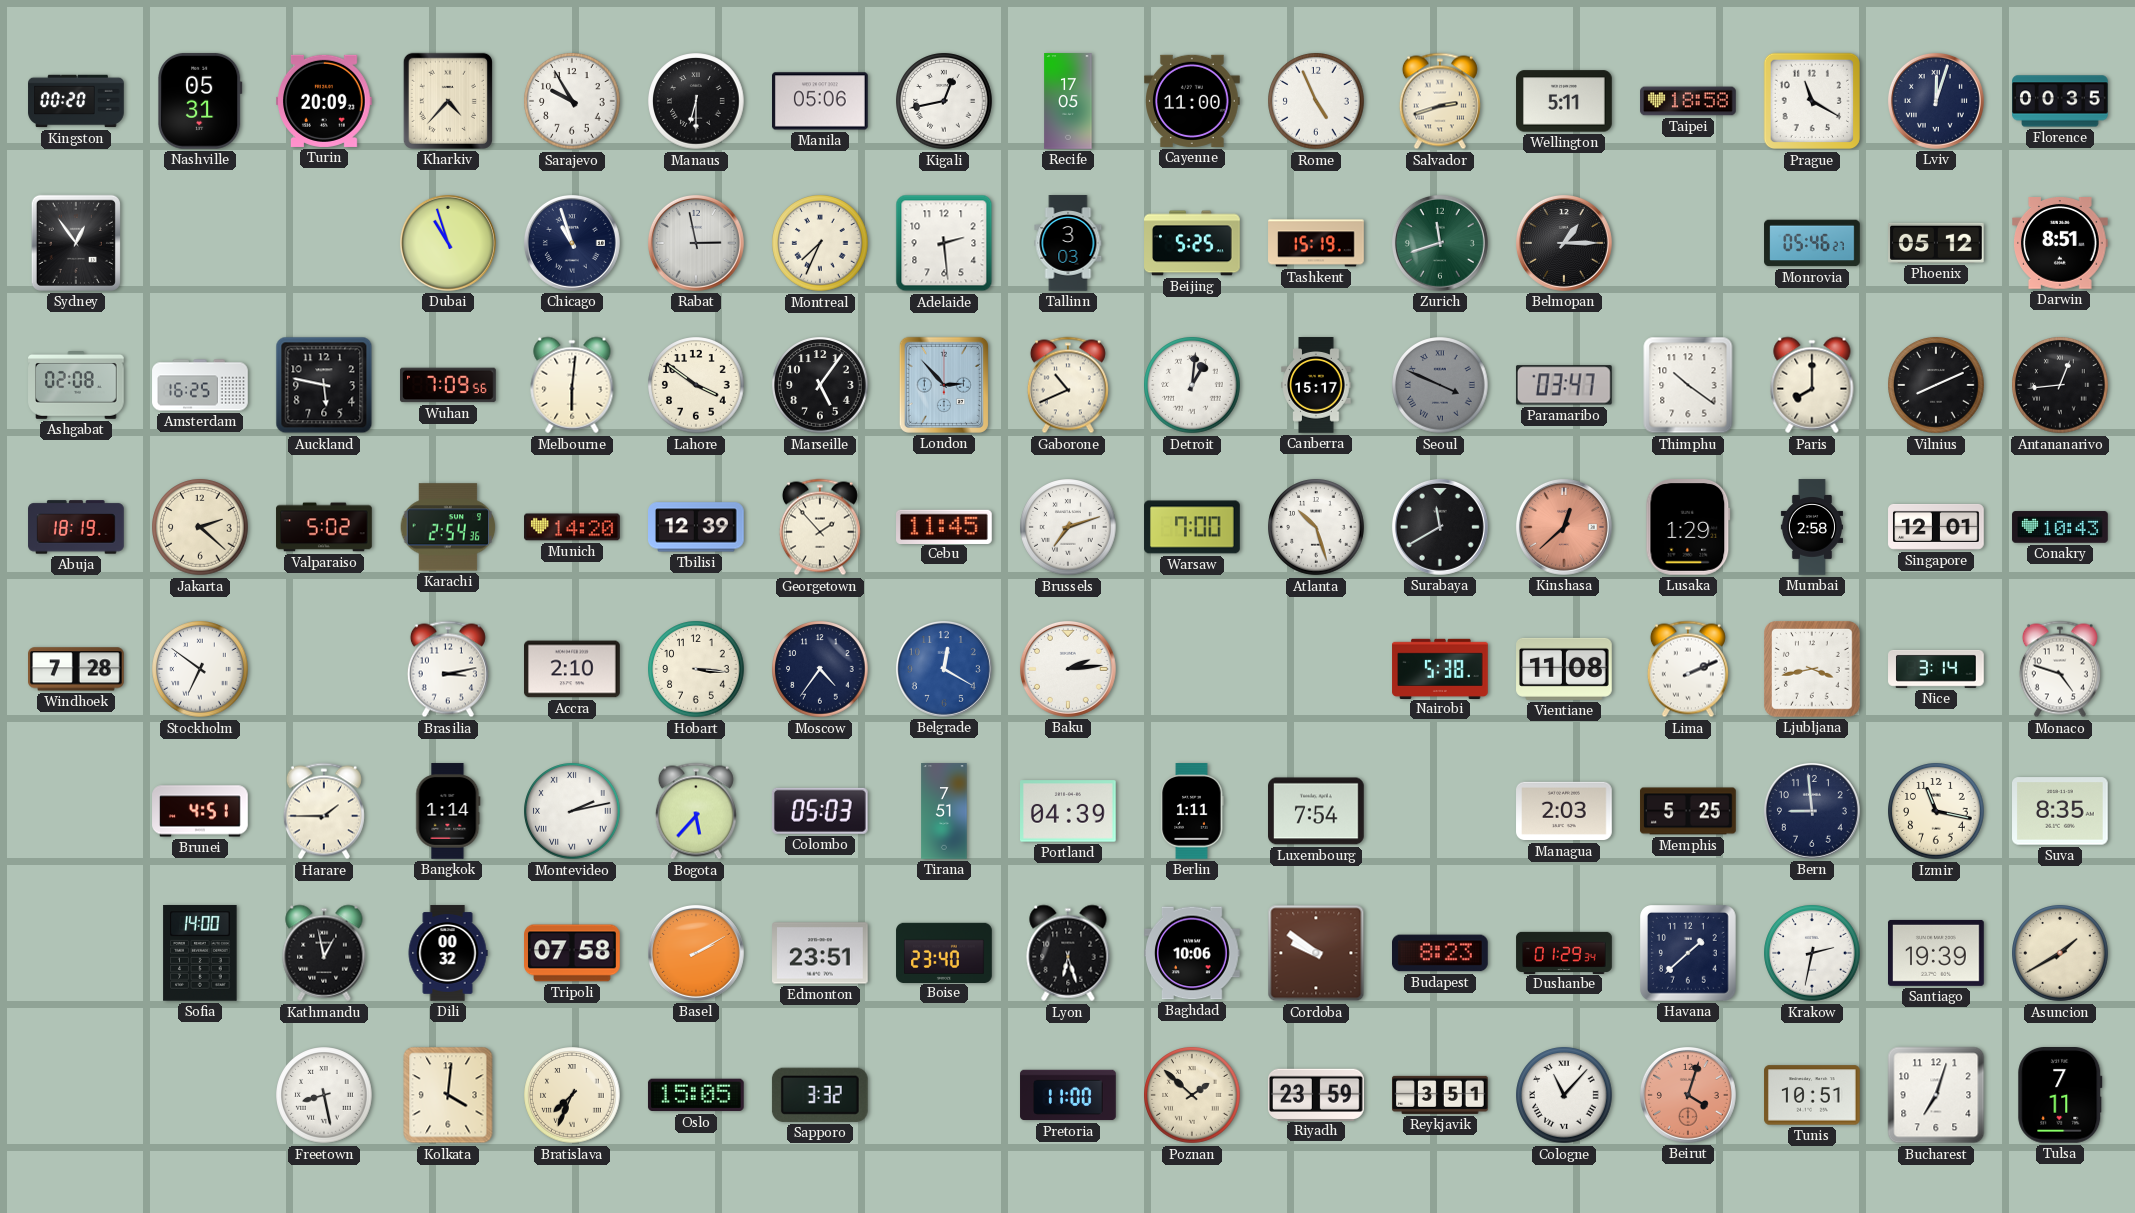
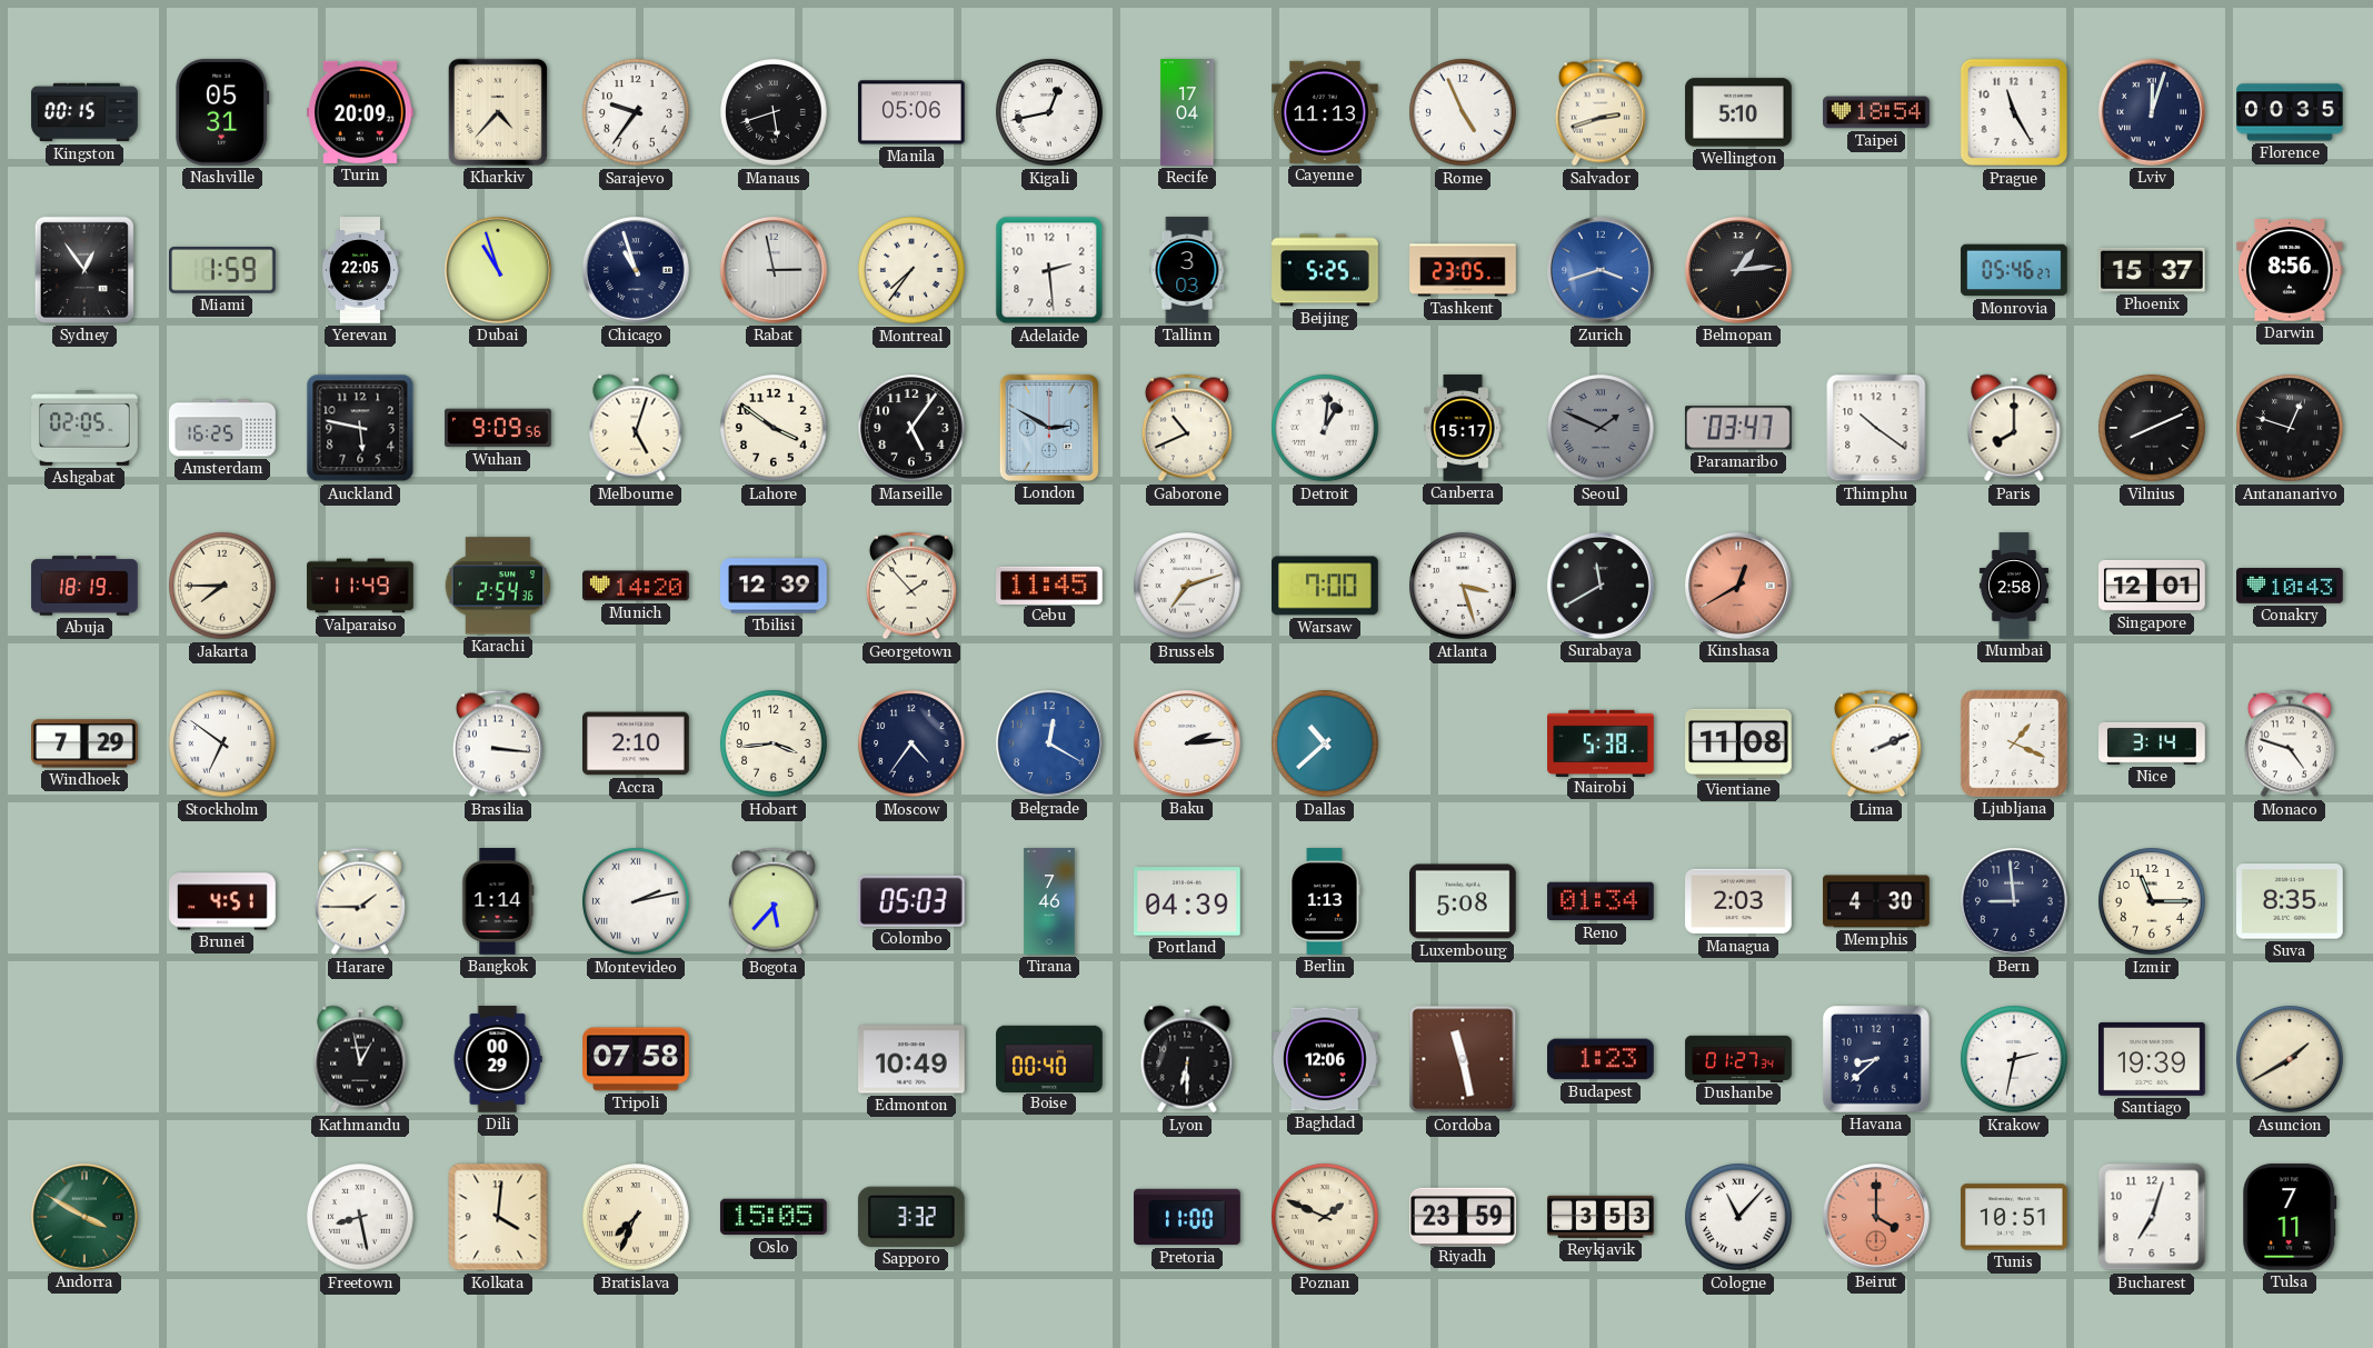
Kingston: 00:20 -> 00:15 (84, 112)
Sarajevo: 9:55 -> 9:36 (636, 112)
Manaus: 6:30 -> 5:42 (774, 112)
Recife: 17:05 -> 17:04 (1187, 112)
Cayenne: 11:00 -> 11:13 (1326, 112)
Wellington: 5:11 -> 5:10 (1738, 112)
Taipei: 18:58 -> 18:54 (1876, 112)
Prague: 11:20 -> 11:25 (2014, 112)
Miami: none -> 1:59 (223, 270)
Yerevan: none -> 22:05 (360, 270)
Montreal: 7:34 -> 7:36 (911, 270)
Tashkent: 15:19 -> 23:05 (1463, 270)
Zurich: 11:42 -> 3:42 (1601, 270)
Zurich dial: green -> blue (1601, 270)
Belmopan: 1:15 -> 1:14 (1738, 270)
Phoenix: 05:12 -> 15:37 (2153, 270)
Darwin: 8:51 -> 8:56 (2291, 271)
Ashgabat: 02:08 -> 02:05 (84, 429)
Wuhan: 7:09 -> 9:09 (499, 428)
Melbourne: 6:01 -> 5:03 (636, 428)
London: 2:53 -> 2:50 (1049, 428)
Seoul: 3:49 -> 1:49 (1601, 428)
Antananarivo: 12:44 -> 12:48 (2290, 428)
Jakarta: 2:22 -> 7:45 (222, 586)
Valparaiso: 5:02 -> 11:49 (360, 586)
Atlanta: 10:27 -> 3:27 (1463, 586)
Kinshasa: 12:38 -> 12:40 (1738, 586)
Lusaka: 1:29 -> none (1688, 528)
Windhoek: 7:28 -> 7:29 (86, 743)
Brasilia: 3:13 -> 3:16 (498, 743)
Hobart: 3:16 -> 3:44 (774, 743)
Dallas: none -> 10:38 (1325, 743)
Ljubljana: 3:43 -> 1:19 (2015, 745)
Tirana: 7:51 -> 7:46 (1049, 901)
Berlin: 1:11 -> 1:13 (1325, 901)
Luxembourg: 7:54 -> 5:08 (1464, 901)
Reno: none -> 01:34 (1602, 901)
Memphis: 5:25 -> 4:30 (1876, 901)
Izmir: 11:17 -> 11:15 (2152, 901)
Sofia: 14:00 -> none (200, 954)
Dili: 00:32 -> 00:29 (498, 1059)
Basel: 2:10 -> none (696, 953)
Edmonton: 23:51 -> 10:49 (913, 1059)
Boise: 23:40 -> 00:40 (1049, 1058)
Lyon: 6:27 -> 6:30 (1187, 1059)
Baghdad: 10:06 -> 12:06 (1325, 1059)
Cordoba: 9:51 -> 11:28 (1463, 1059)
Budapest: 8:23 -> 1:23 (1602, 1059)
Dushanbe: 01:29 -> 01:27 (1738, 1058)
Havana: 1:38 -> 8:38 (1877, 1060)
Andorra: none -> 3:50 (84, 1217)
Poznan: 1:52 -> 1:49 (1325, 1217)
Reykjavik: 3:51 -> 3:53 (1601, 1217)
Beirut: 4:03 -> 4:00 (1876, 1217)
